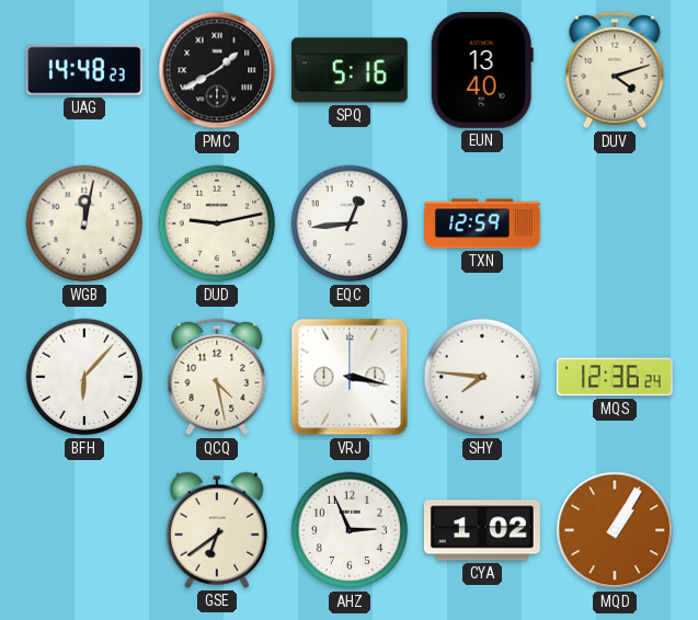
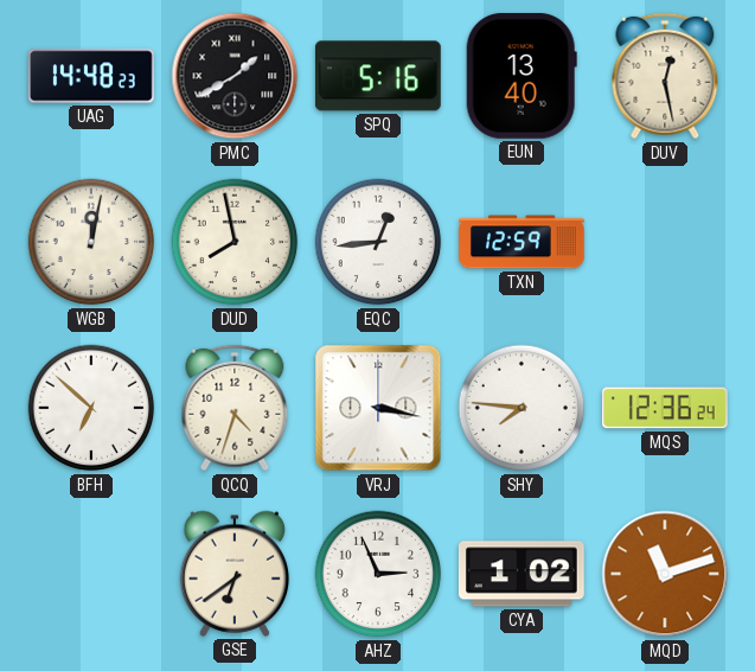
DUV: 4:12 -> 12:28 (665, 76)
DUD: 9:13 -> 7:58 (235, 242)
BFH: 6:07 -> 6:52 (91, 408)
QCQ: 4:28 -> 4:33 (235, 408)
MQD: 1:05 -> 11:12 (665, 574)
